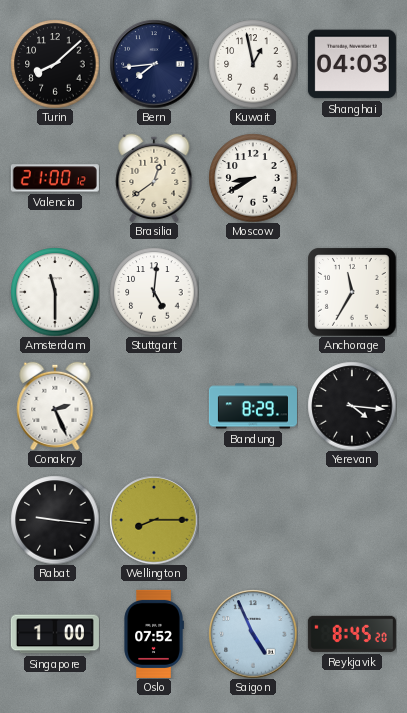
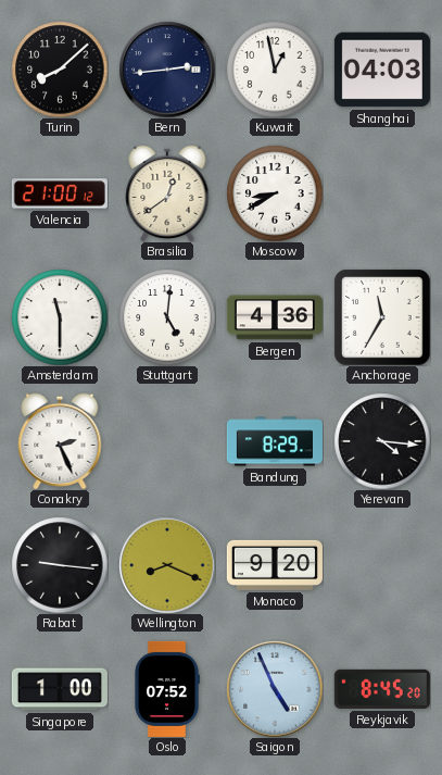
Bern: 7:44 -> 2:44 (167, 70)
Bergen: none -> 4:36 (275, 317)
Wellington: 8:15 -> 8:19 (167, 565)
Monaco: none -> 9:20 (275, 565)
